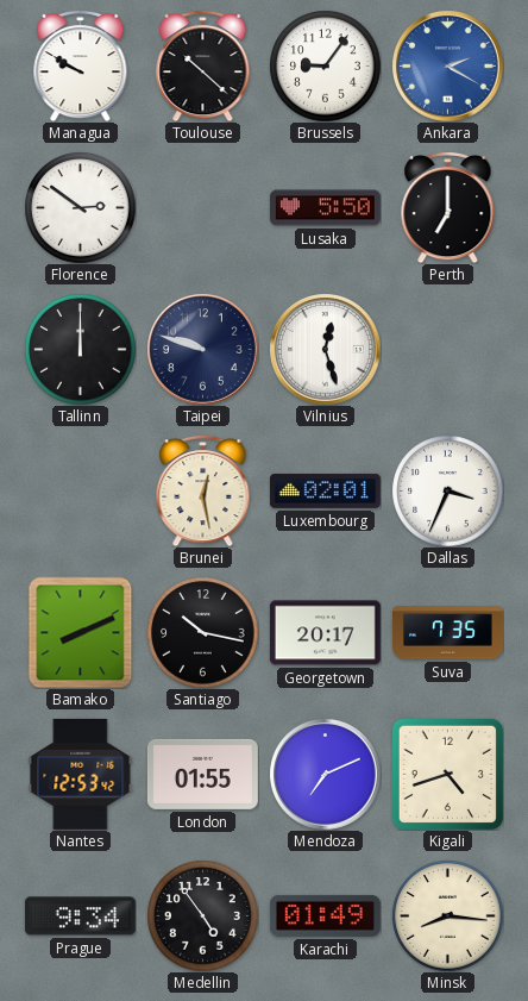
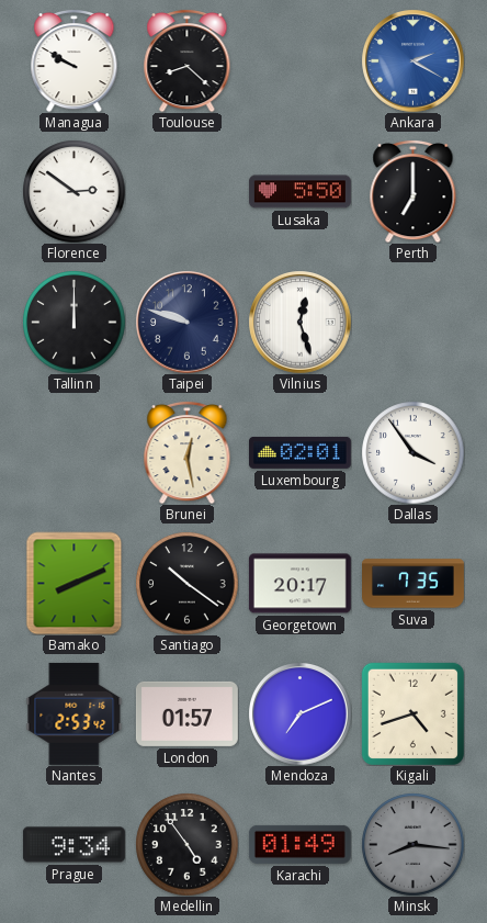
Toulouse: 10:22 -> 8:22 (188, 60)
Brussels: 9:06 -> none (325, 65)
Dallas: 3:34 -> 3:54 (412, 452)
Santiago: 10:17 -> 10:21 (186, 583)
Nantes: 12:53 -> 2:53 (75, 713)
London: 01:55 -> 01:57 (186, 713)
Minsk dial: cream -> grey (412, 844)
